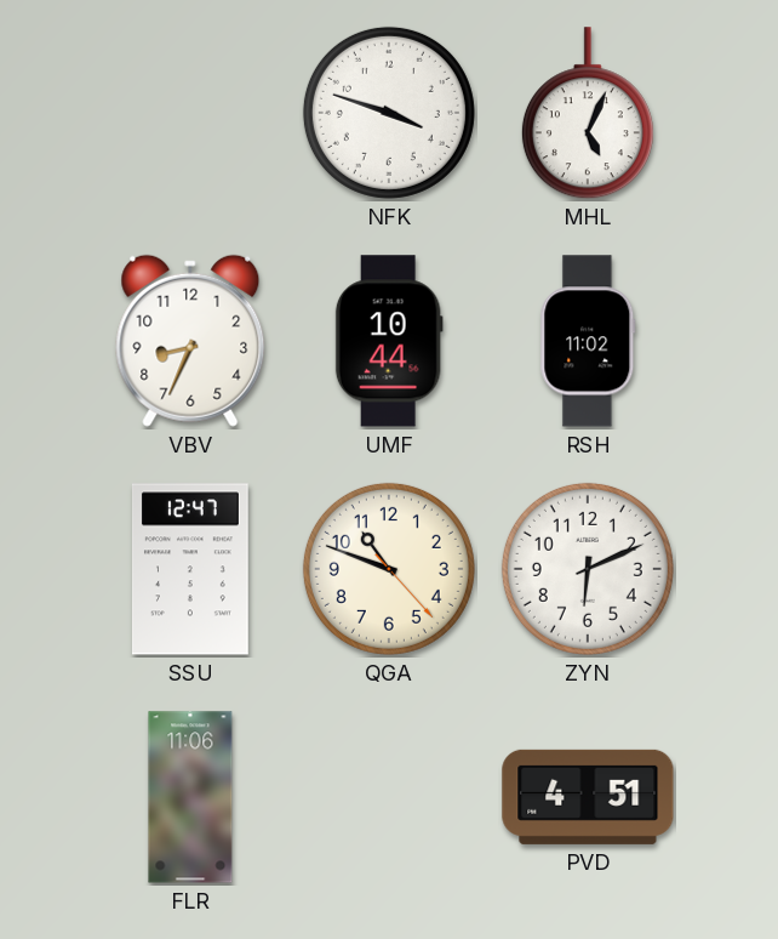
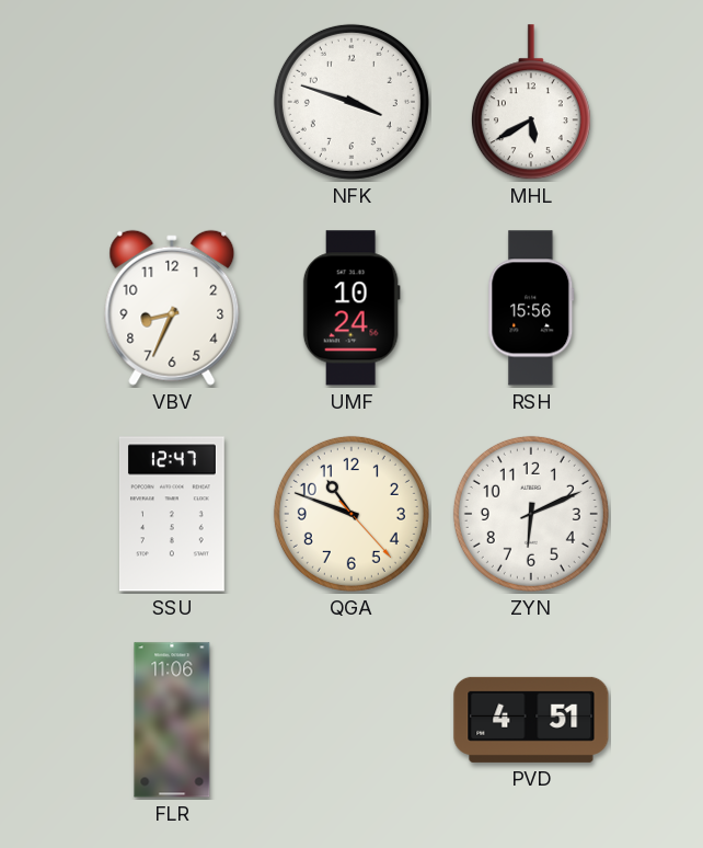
MHL: 5:04 -> 5:40 (531, 103)
UMF: 10:44 -> 10:24 (351, 308)
RSH: 11:02 -> 15:56 (531, 308)
